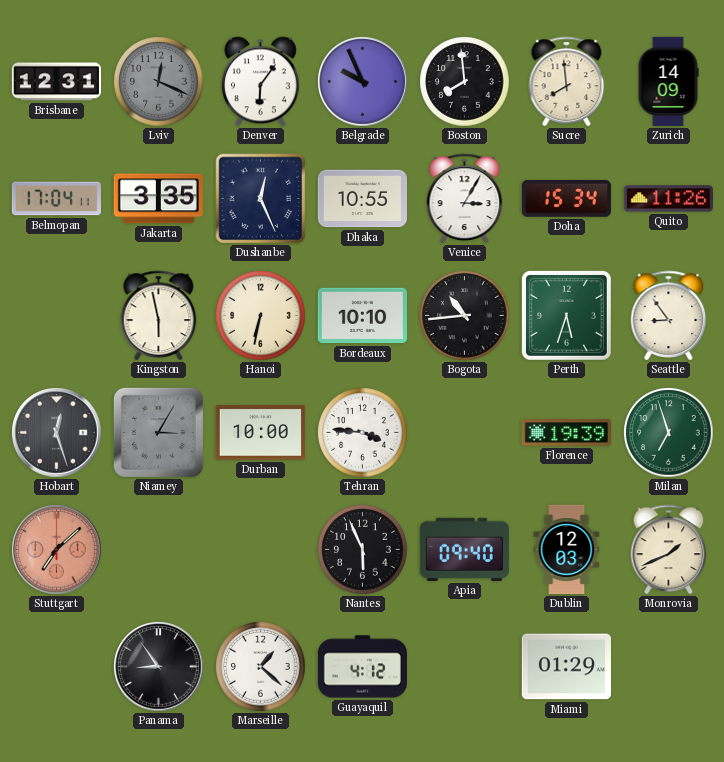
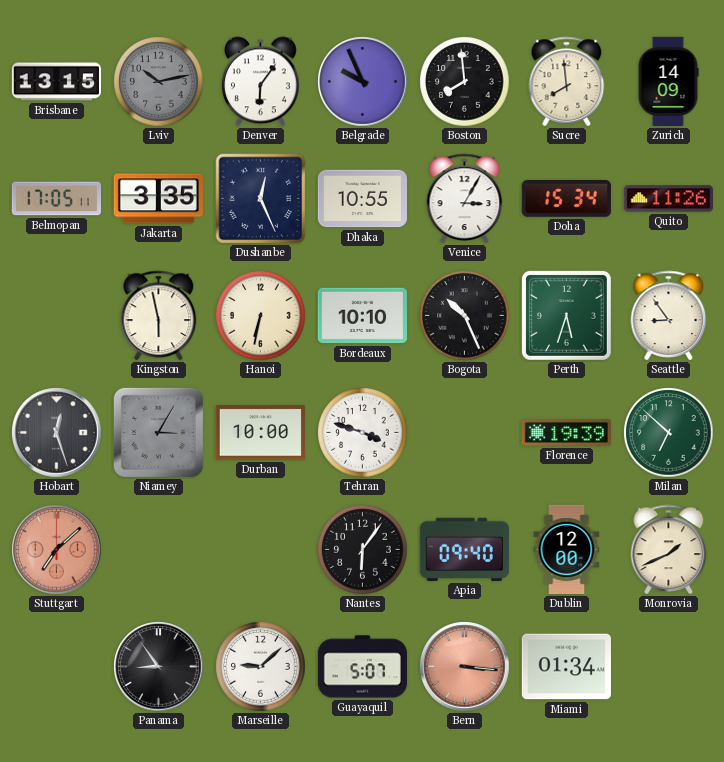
Brisbane: 12:31 -> 13:15 (56, 82)
Lviv: 12:19 -> 10:13 (159, 82)
Belmopan: 17:04 -> 17:05 (56, 199)
Bogota: 10:44 -> 10:26 (465, 316)
Tehran: 3:46 -> 3:48 (363, 433)
Milan: 6:57 -> 6:52 (669, 433)
Nantes: 5:56 -> 6:06 (363, 550)
Dublin: 12:03 -> 12:00 (567, 549)
Marseille: 1:22 -> 9:08 (261, 667)
Guayaquil: 4:12 -> 5:07 (362, 667)
Bern: none -> 3:16 (465, 667)
Miami: 01:29 -> 01:34 (566, 667)
